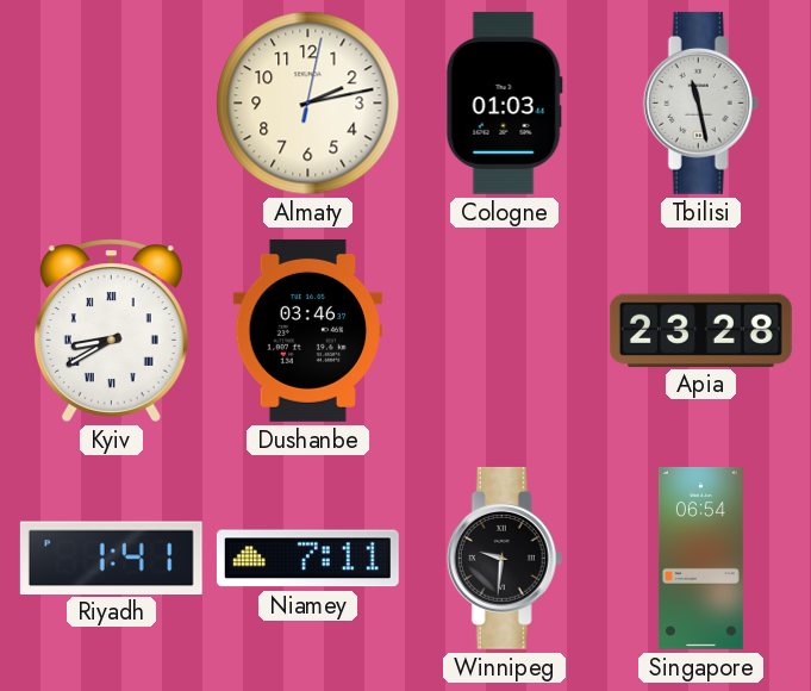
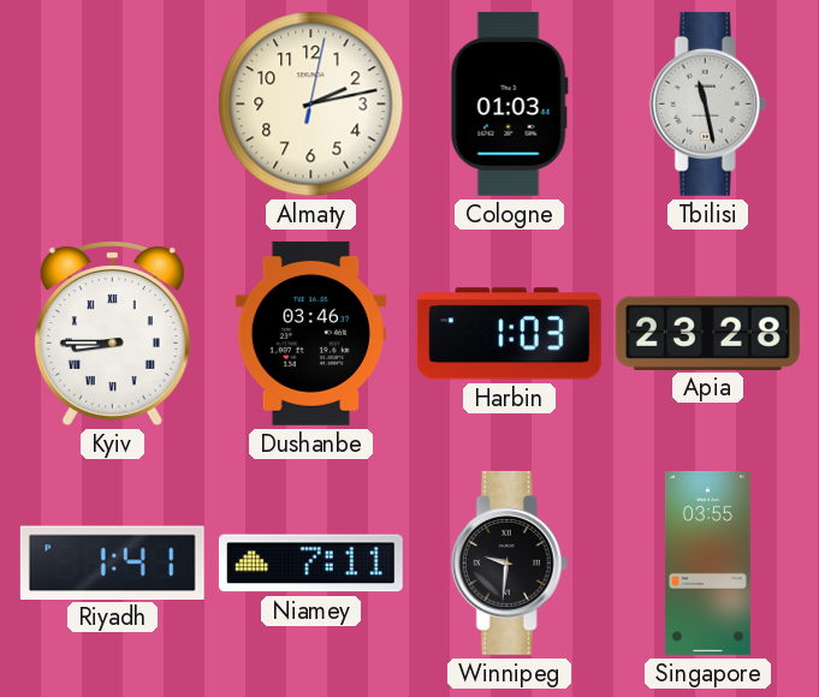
Kyiv: 8:40 -> 8:45 (112, 333)
Harbin: none -> 1:03 (509, 334)
Singapore: 06:54 -> 03:55 (707, 562)
